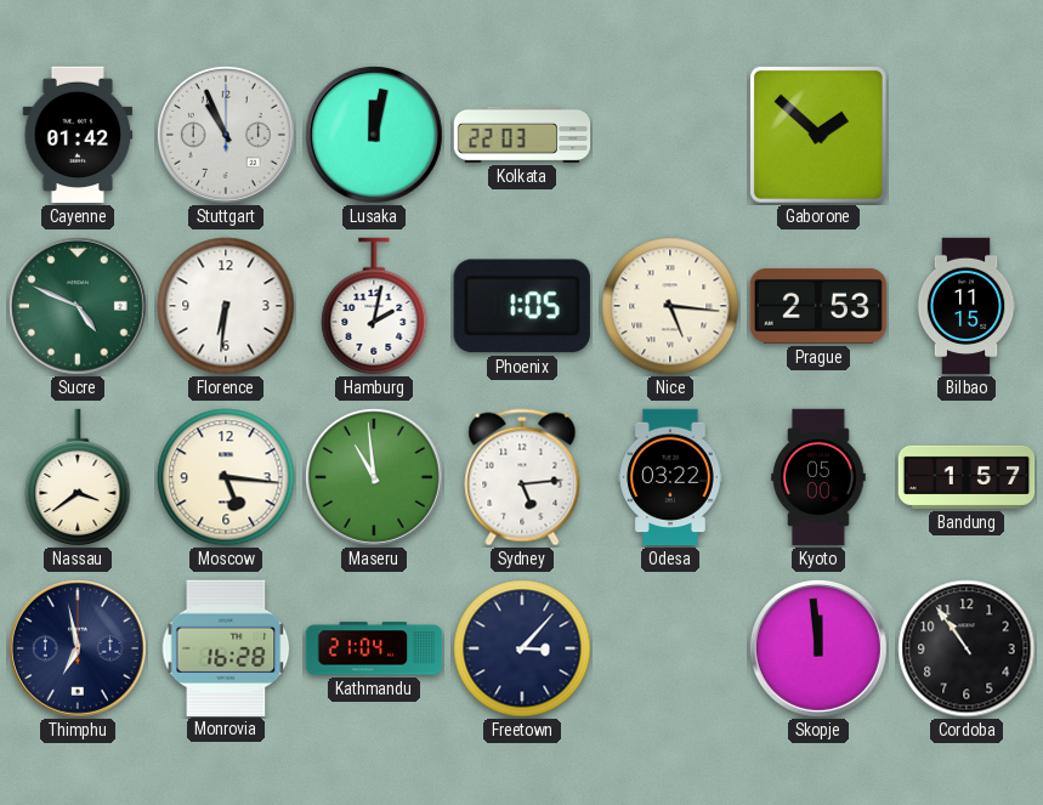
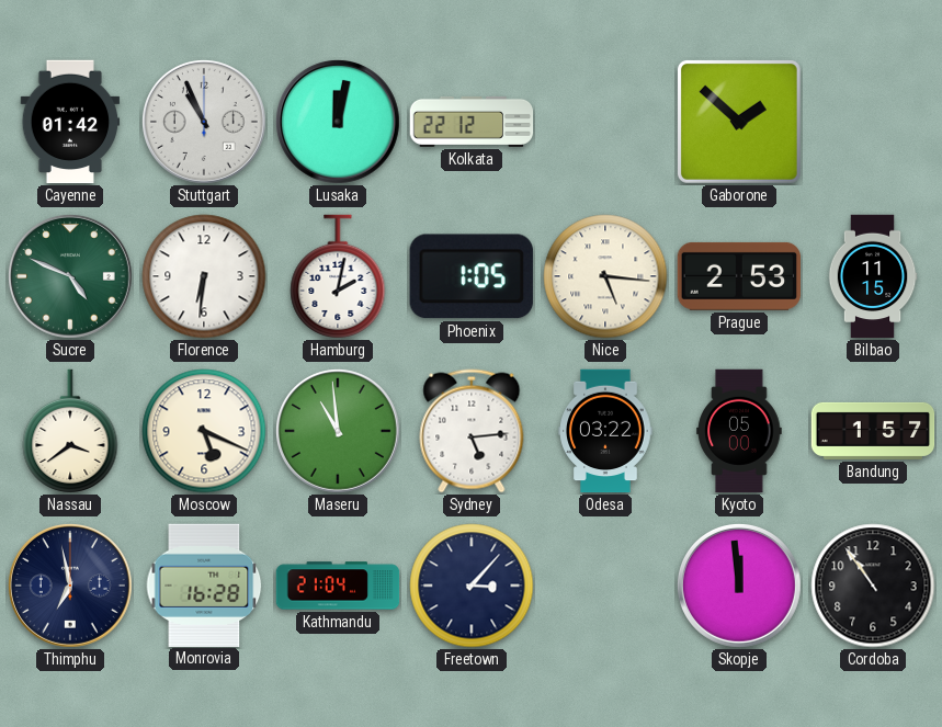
Kolkata: 22:03 -> 22:12 (472, 122)
Moscow: 5:16 -> 5:19 (204, 431)
